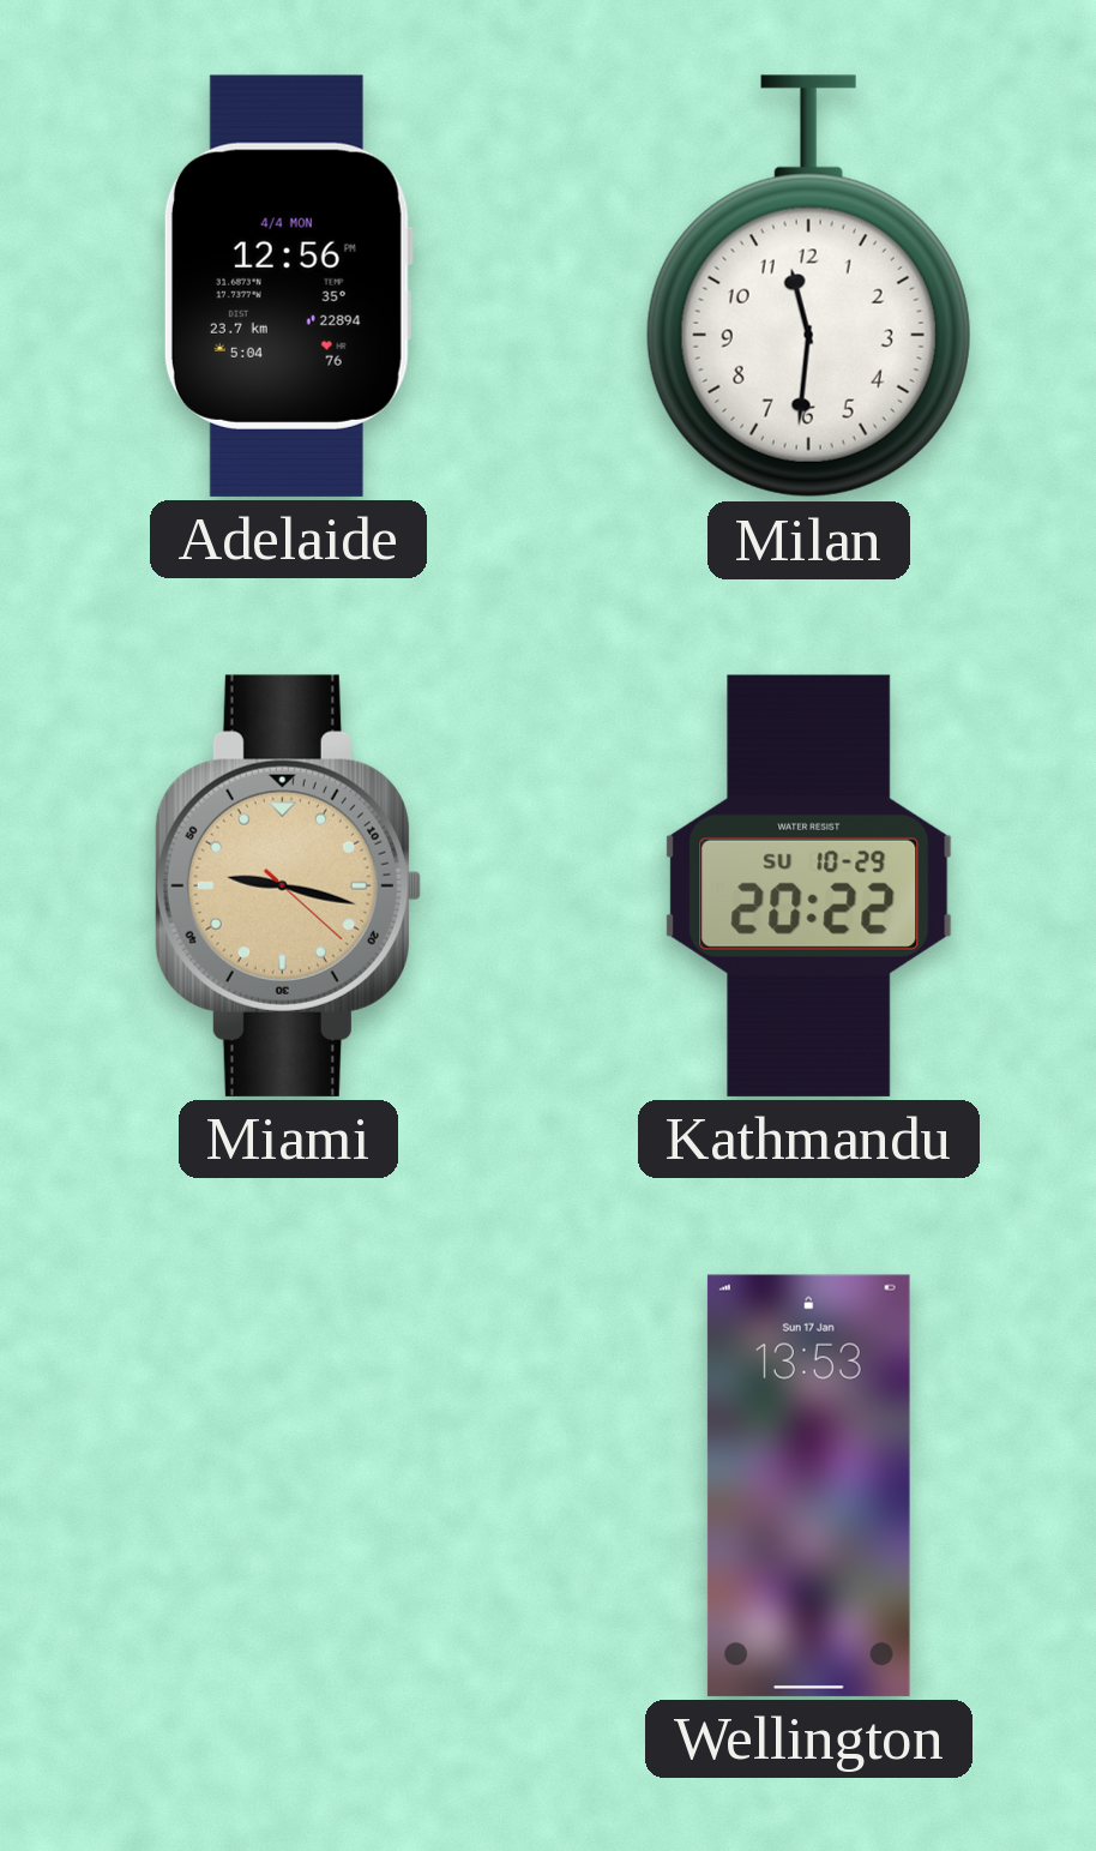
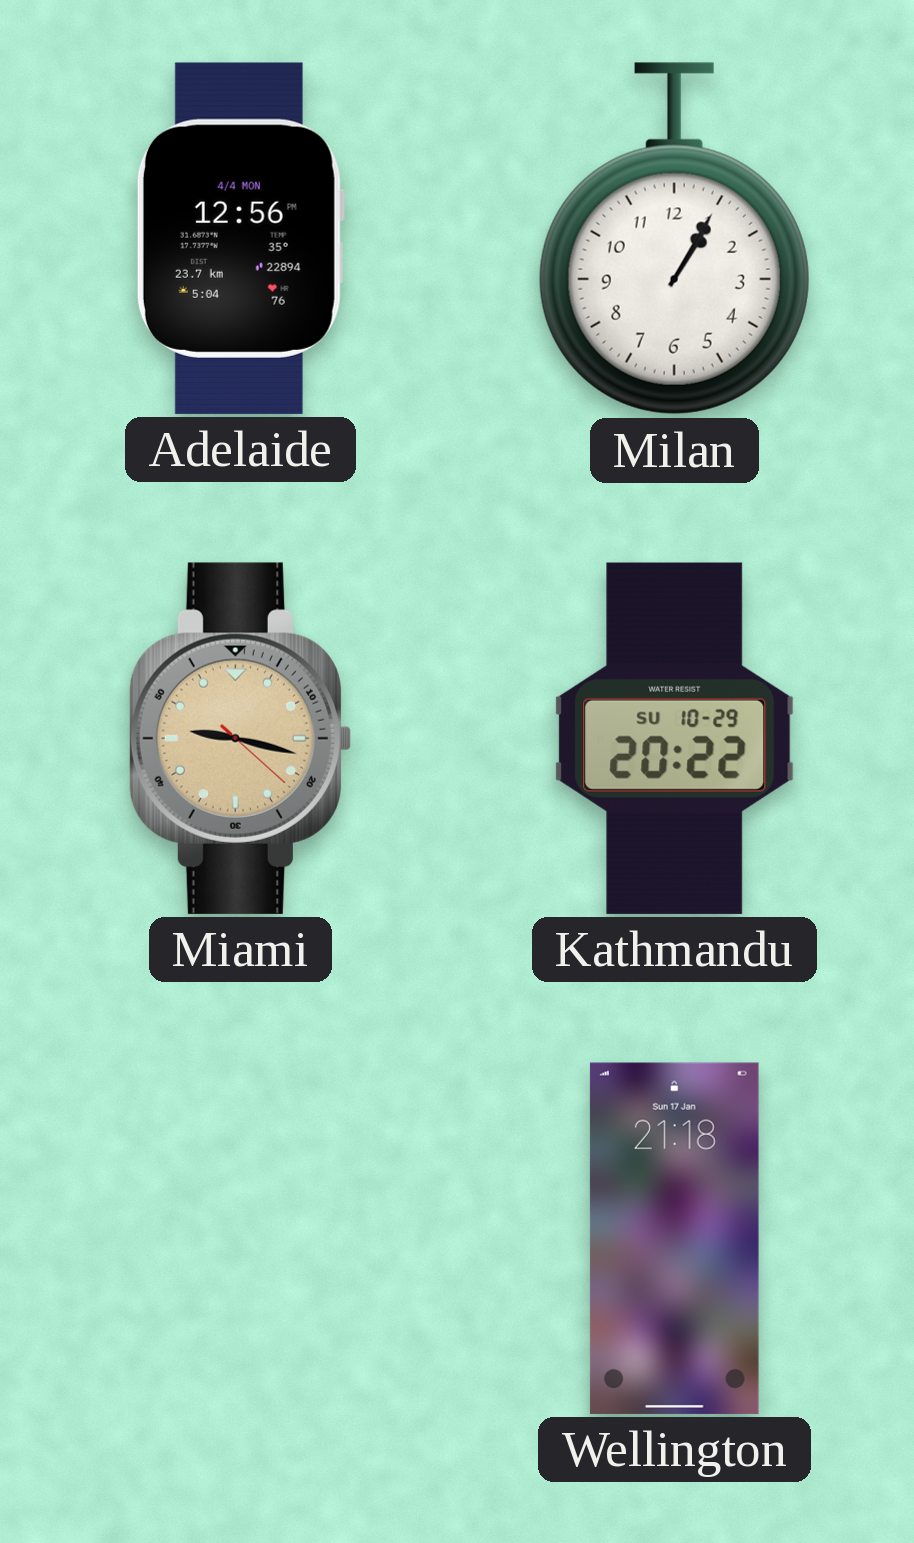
Milan: 11:31 -> 1:05 (674, 239)
Wellington: 13:53 -> 21:18 (674, 1238)
